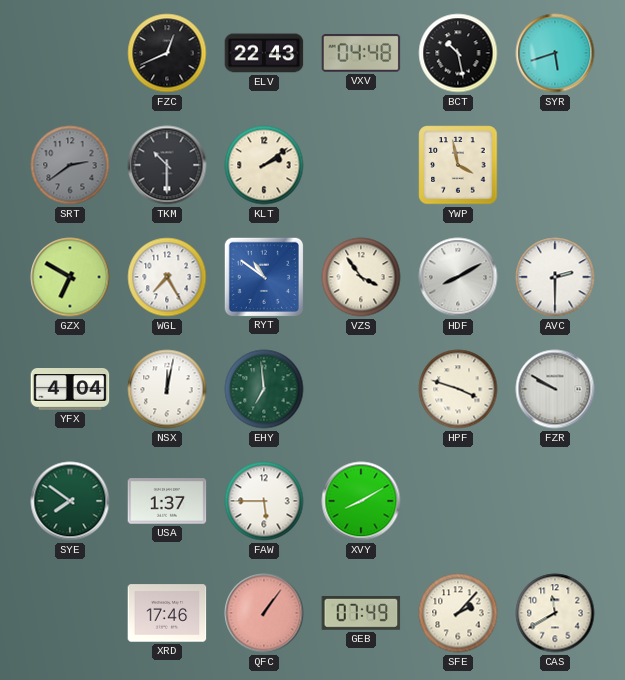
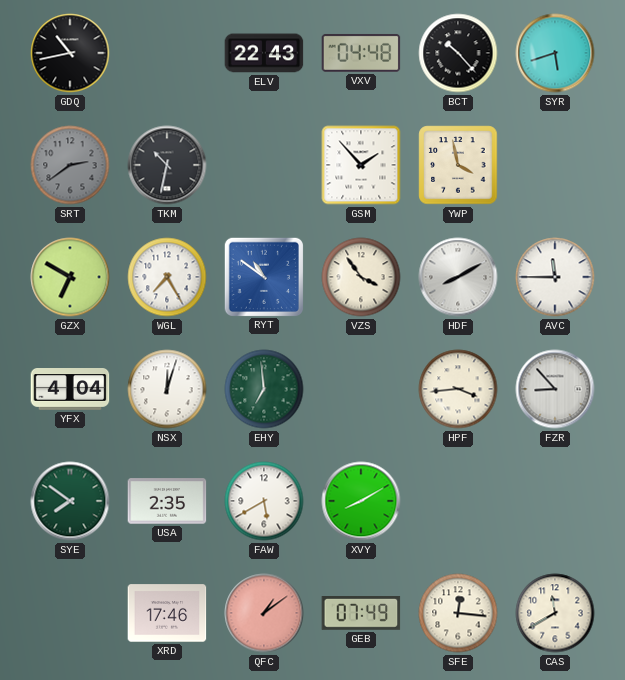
GDQ: none -> 10:43 (70, 53)
FZC: 12:41 -> none (167, 53)
BCT: 10:28 -> 10:23 (458, 53)
TKM: 10:30 -> 10:32 (167, 165)
KLT: 2:09 -> none (264, 165)
GSM: none -> 1:53 (361, 165)
AVC: 2:30 -> 11:45 (555, 277)
NSX: 12:02 -> 12:03 (167, 389)
HPF: 3:48 -> 3:44 (458, 389)
FZR: 9:50 -> 8:53 (555, 389)
USA: 1:37 -> 2:35 (167, 501)
FAW: 5:45 -> 5:40 (264, 501)
QFC: 1:06 -> 1:09 (264, 613)
SFE: 2:07 -> 12:16 (458, 613)
